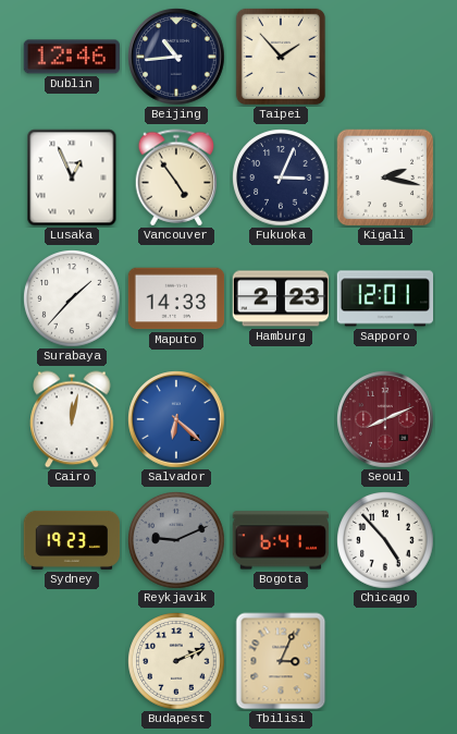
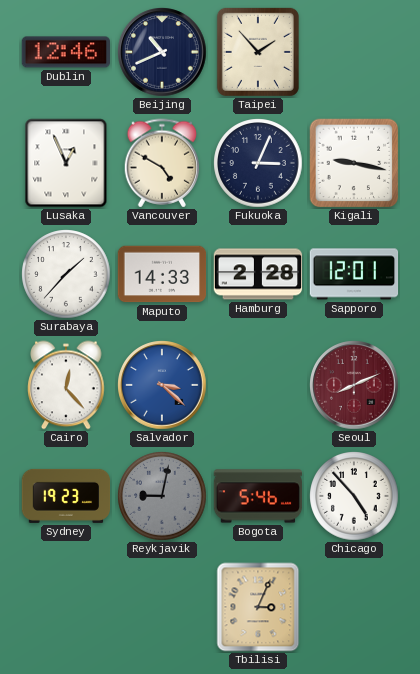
Beijing: 10:44 -> 10:41 (162, 52)
Vancouver: 4:54 -> 4:50 (162, 163)
Kigali: 2:17 -> 9:17 (354, 163)
Hamburg: 2:23 -> 2:28 (258, 274)
Cairo: 12:02 -> 12:23 (66, 385)
Salvador: 6:22 -> 3:22 (162, 385)
Reykjavik: 9:11 -> 9:02 (162, 496)
Bogota: 6:41 -> 5:46 (258, 496)
Budapest: 2:11 -> none (176, 661)
